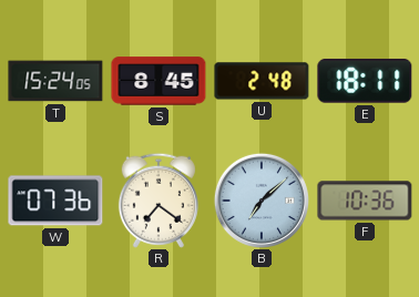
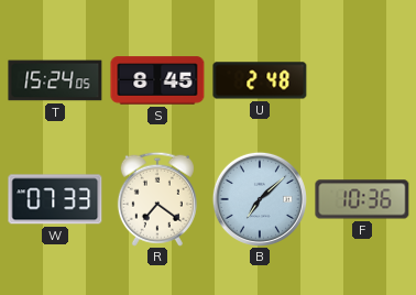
E: 18:11 -> none (365, 81)
W: 07:36 -> 07:33 (55, 199)
